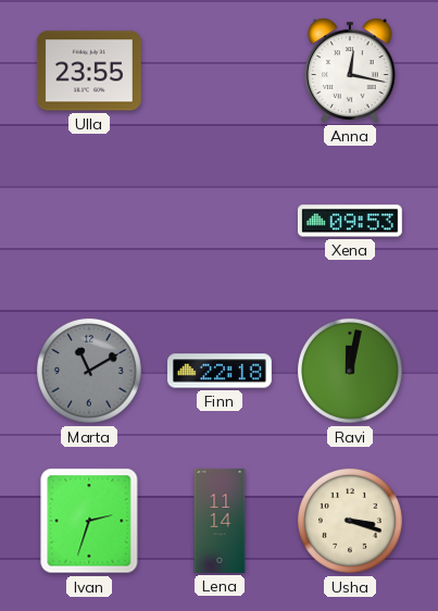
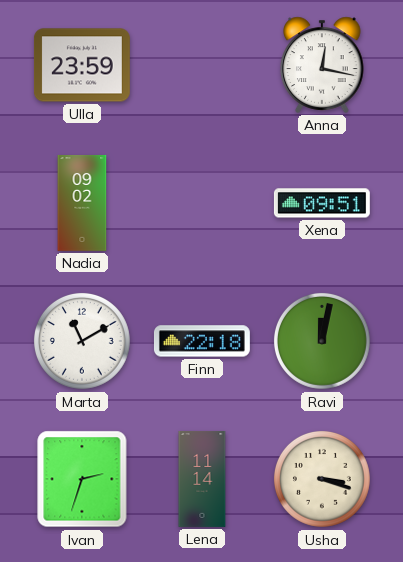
Ulla: 23:55 -> 23:59 (82, 65)
Nadia: none -> 09:02 (82, 203)
Xena: 09:53 -> 09:51 (322, 203)
Marta dial: grey -> white (82, 341)
